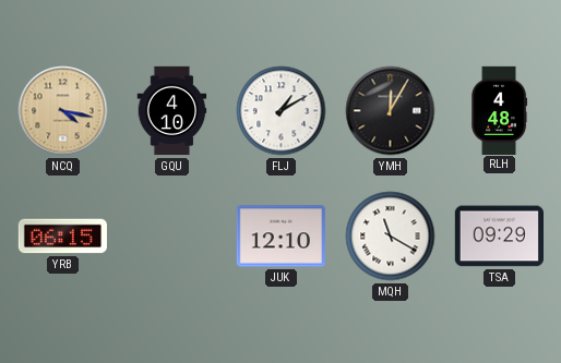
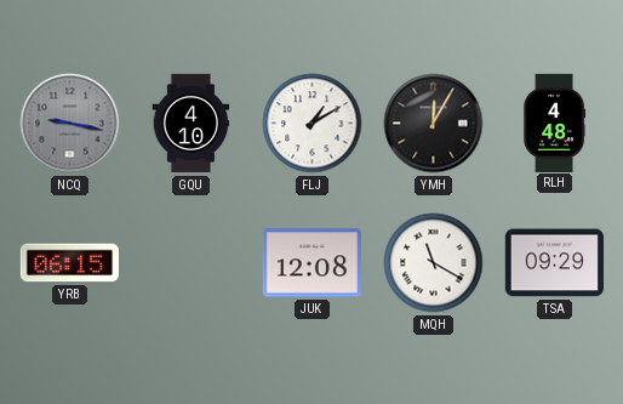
NCQ: 4:17 -> 9:17 (70, 124)
NCQ dial: champagne -> grey (70, 124)
JUK: 12:10 -> 12:08 (311, 263)
